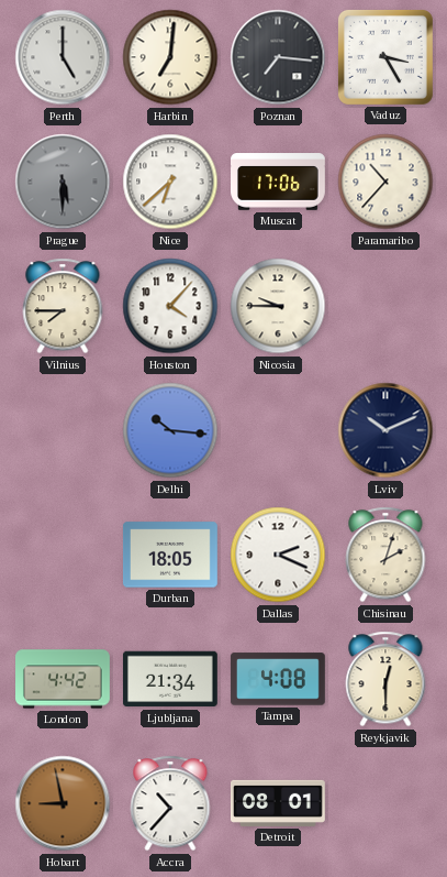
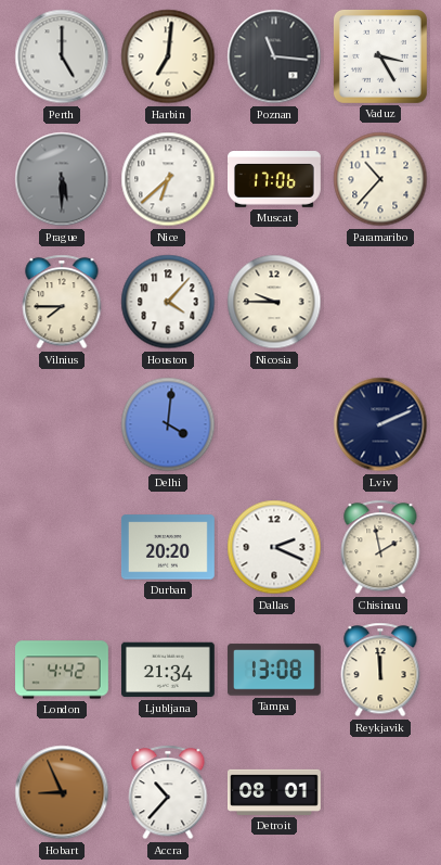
Poznan: 7:16 -> 11:16 (274, 56)
Delhi: 10:16 -> 4:01 (168, 424)
Lviv: 10:11 -> 2:11 (380, 424)
Durban: 18:05 -> 20:20 (168, 547)
Chisinau: 2:03 -> 1:58 (380, 547)
Tampa: 4:08 -> 13:08 (274, 670)
Reykjavik: 12:30 -> 11:59 (380, 670)
Hobart: 8:58 -> 8:56 (62, 792)
